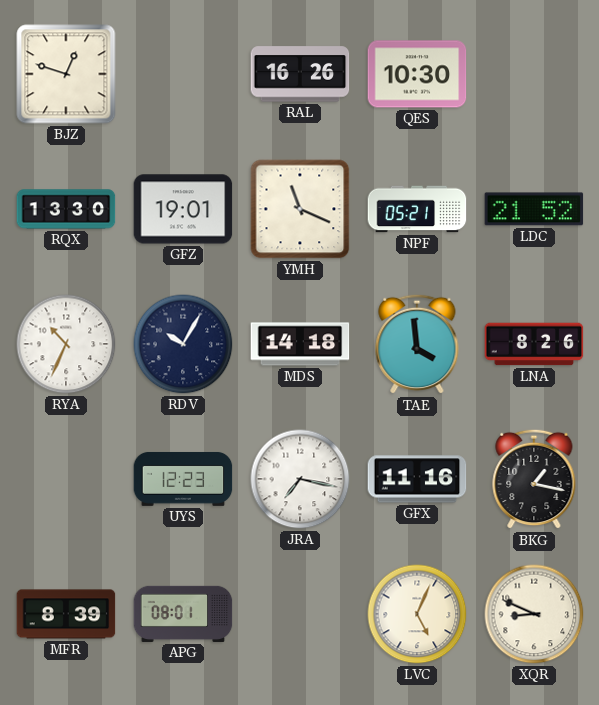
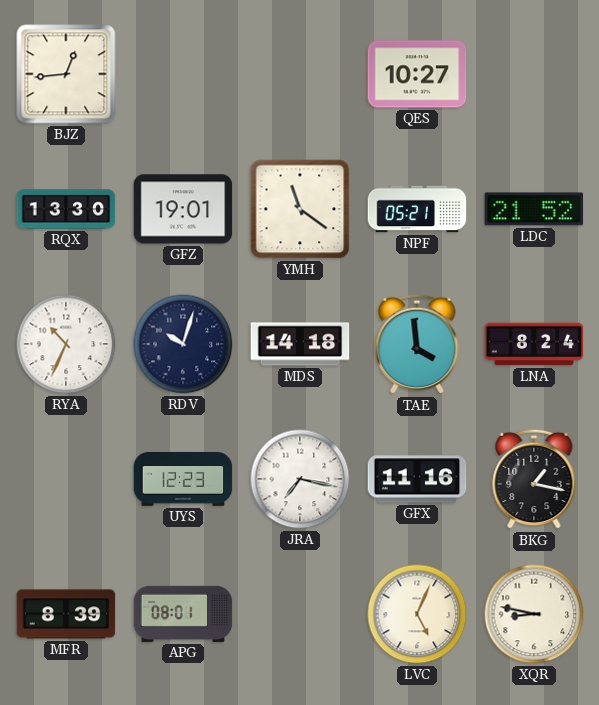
BJZ: 12:48 -> 12:44 (66, 74)
RAL: 16:26 -> none (300, 74)
QES: 10:30 -> 10:27 (417, 74)
YMH: 11:19 -> 11:21 (300, 209)
RDV: 10:05 -> 10:03 (183, 344)
LNA: 8:26 -> 8:24 (534, 344)
XQR: 8:49 -> 8:47 (534, 614)
